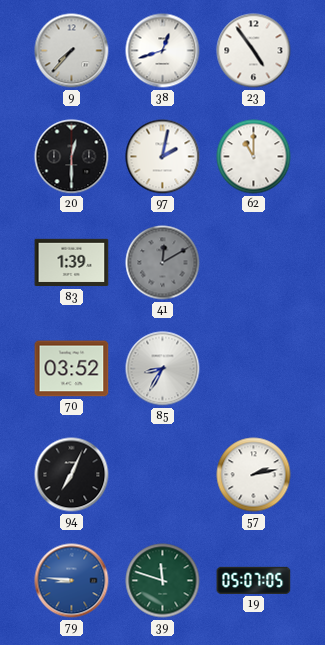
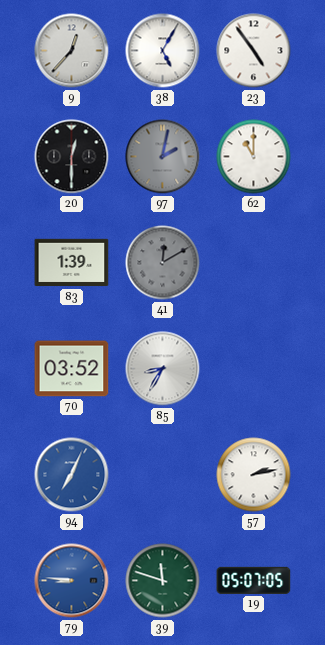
9: 7:37 -> 12:37 (72, 51)
38: 12:42 -> 5:05 (163, 51)
97 dial: white -> grey (163, 157)
94 dial: black -> blue (72, 475)
